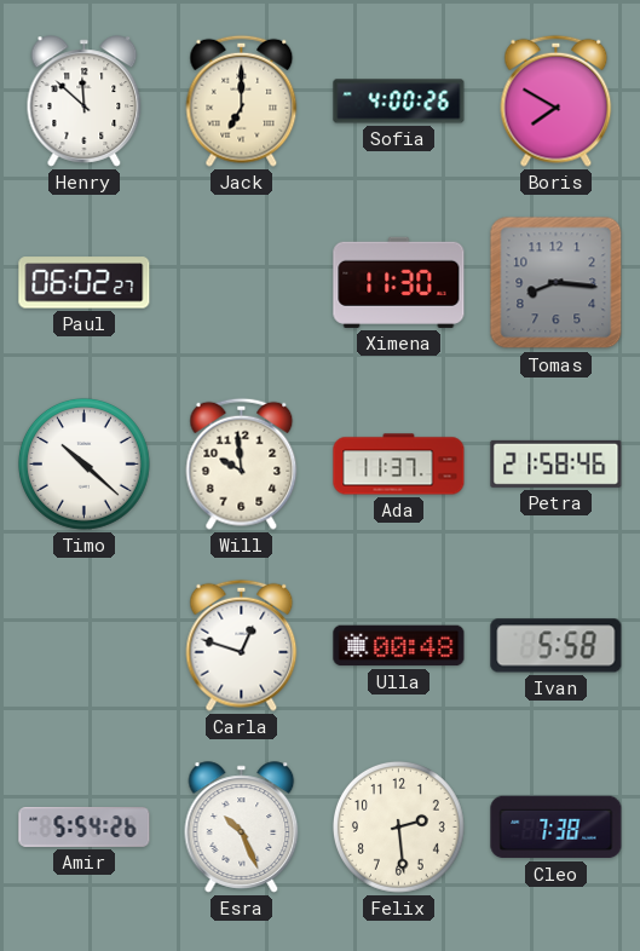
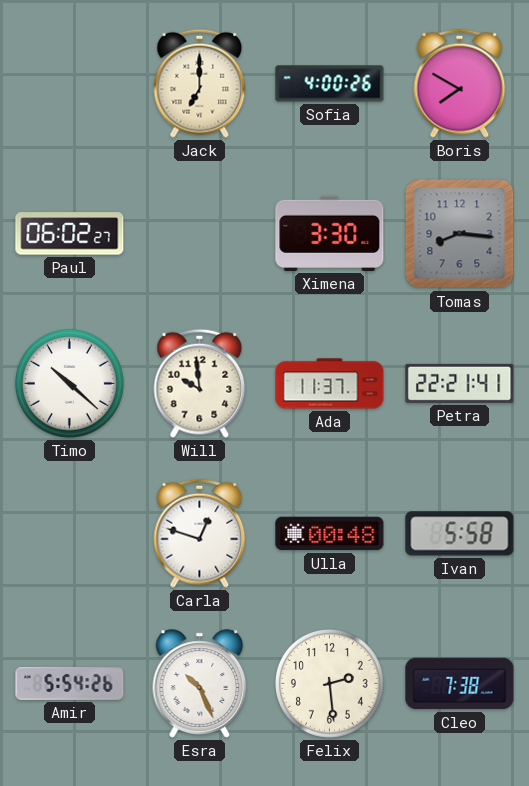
Henry: 11:52 -> none (85, 102)
Ximena: 11:30 -> 3:30 (330, 233)
Petra: 21:58 -> 22:21 (460, 383)
